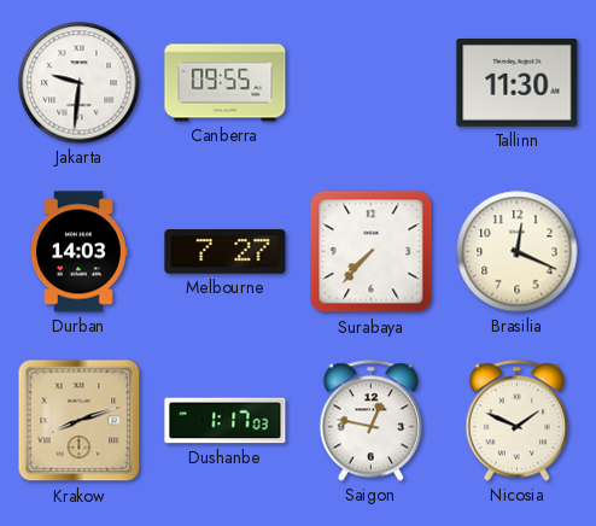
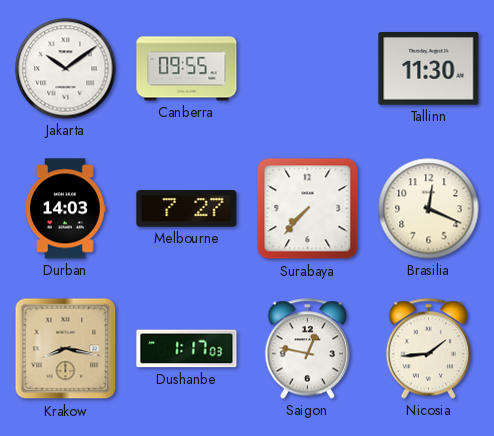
Jakarta: 9:31 -> 10:09 (66, 69)
Krakow: 8:12 -> 8:17 (66, 349)
Nicosia: 1:49 -> 1:44 (429, 349)
